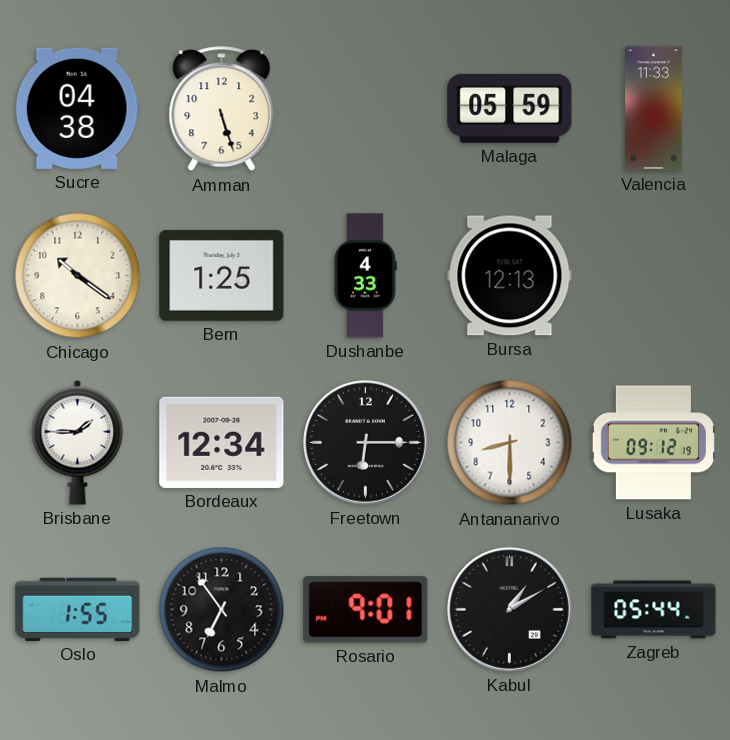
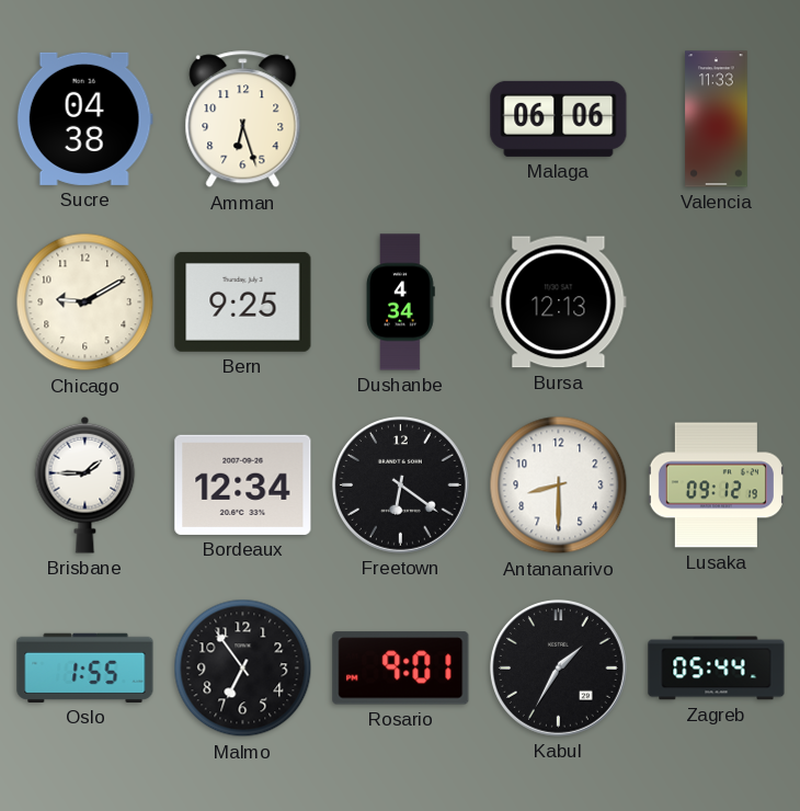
Amman: 5:27 -> 6:27 (243, 119)
Malaga: 05:59 -> 06:06 (559, 118)
Chicago: 10:21 -> 9:10 (85, 302)
Bern: 1:25 -> 9:25 (243, 301)
Dushanbe: 4:33 -> 4:34 (401, 302)
Freetown: 6:15 -> 6:21 (401, 486)
Kabul: 1:10 -> 1:35 (559, 669)
